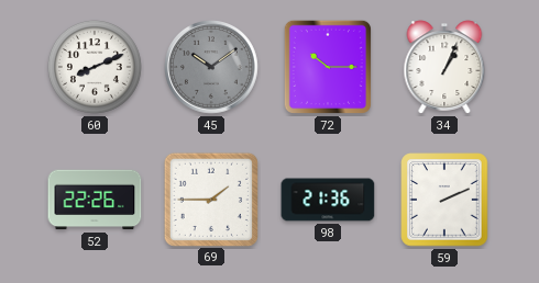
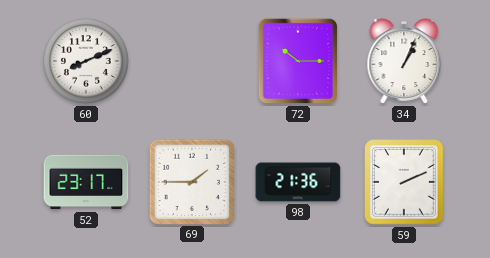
45: 10:09 -> none (212, 68)
52: 22:26 -> 23:17 (86, 182)
